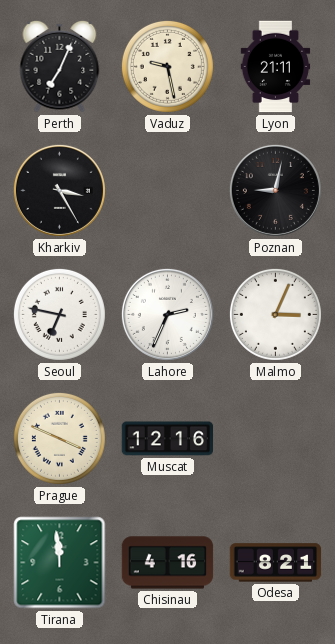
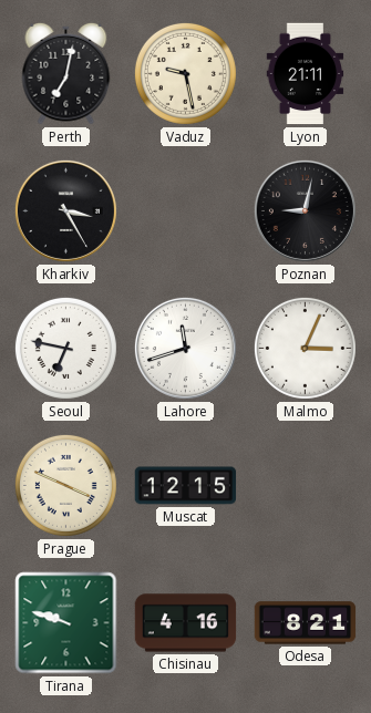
Perth: 7:04 -> 7:02 (66, 73)
Lahore: 2:34 -> 11:42 (185, 348)
Muscat: 12:16 -> 12:15 (186, 486)
Tirana: 11:59 -> 9:48 (66, 623)
